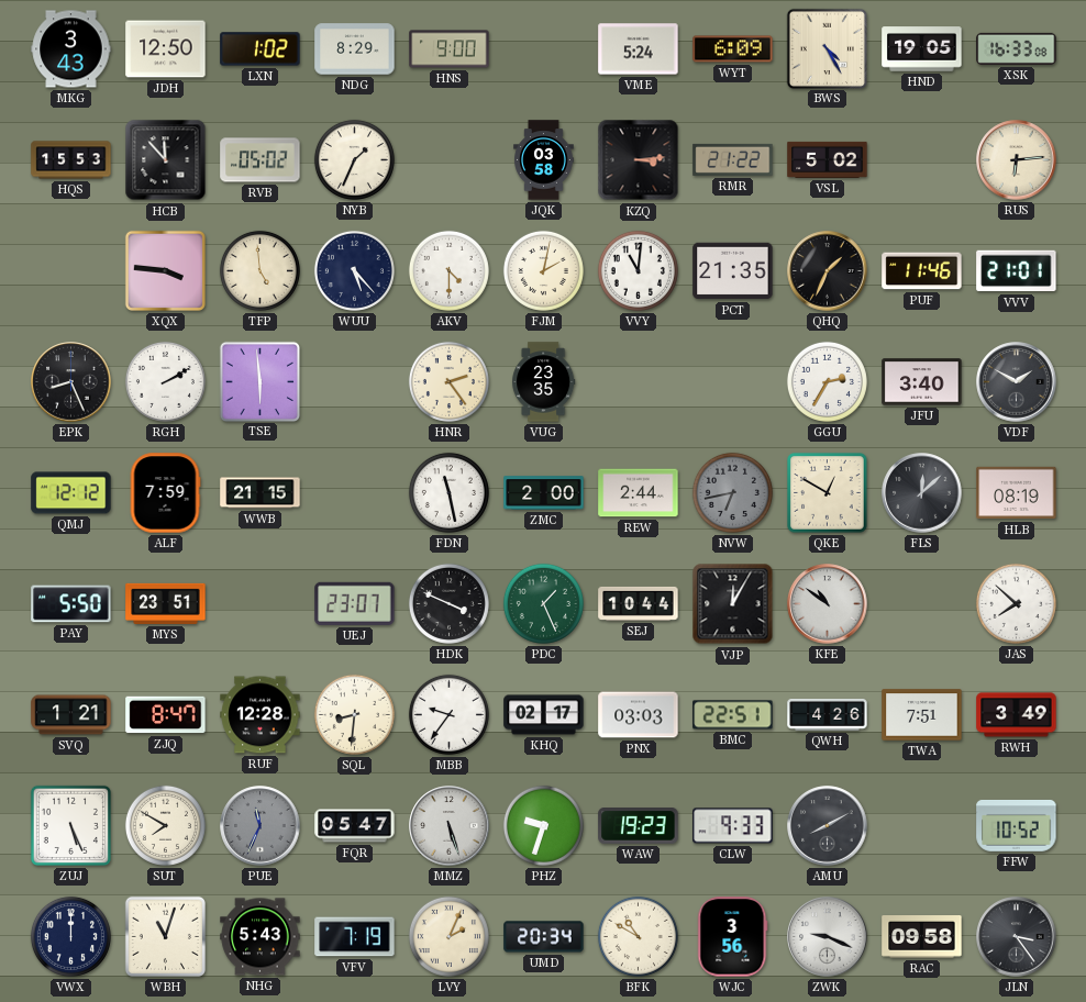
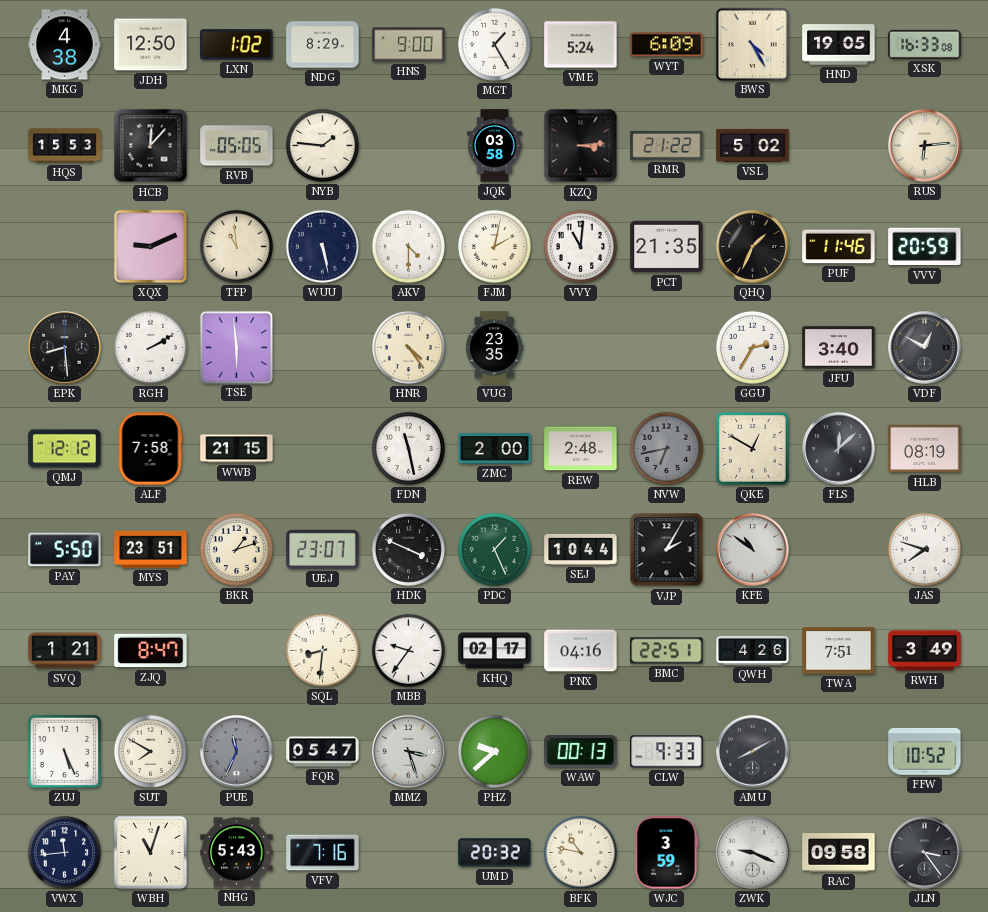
MKG: 3:43 -> 4:38 (65, 45)
MGT: none -> 1:25 (494, 44)
HCB: 11:53 -> 12:07 (151, 146)
RVB: 05:02 -> 05:05 (237, 146)
NYB: 1:34 -> 1:46 (322, 145)
XQX: 3:46 -> 9:11 (150, 246)
TFP: 4:59 -> 10:59 (236, 246)
WUU: 5:23 -> 5:28 (322, 246)
VVV: 21:01 -> 20:59 (925, 247)
EPK: 8:26 -> 8:29 (65, 348)
HNR: 2:24 -> 4:24 (408, 347)
VDF: 1:50 -> 12:50 (925, 348)
ALF: 7:59 -> 7:58 (150, 449)
REW: 2:44 -> 2:48 (581, 449)
BKR: none -> 1:12 (236, 549)
VJP: 12:05 -> 2:05 (667, 550)
JAS: 7:52 -> 7:48 (924, 549)
RUF: 12:28 -> none (261, 715)
PNX: 03:03 -> 04:16 (581, 651)
MMZ: 5:27 -> 3:27 (409, 752)
PHZ: 9:33 -> 9:38 (494, 751)
WAW: 19:23 -> 00:13 (581, 752)
VWX: 12:00 -> 11:44 (64, 852)
VFV: 7:19 -> 7:16 (323, 853)
LVY: 2:04 -> none (448, 936)
UMD: 20:34 -> 20:32 (495, 853)
BFK: 10:50 -> 10:47 (580, 852)
WJC: 3:56 -> 3:59 (667, 853)
